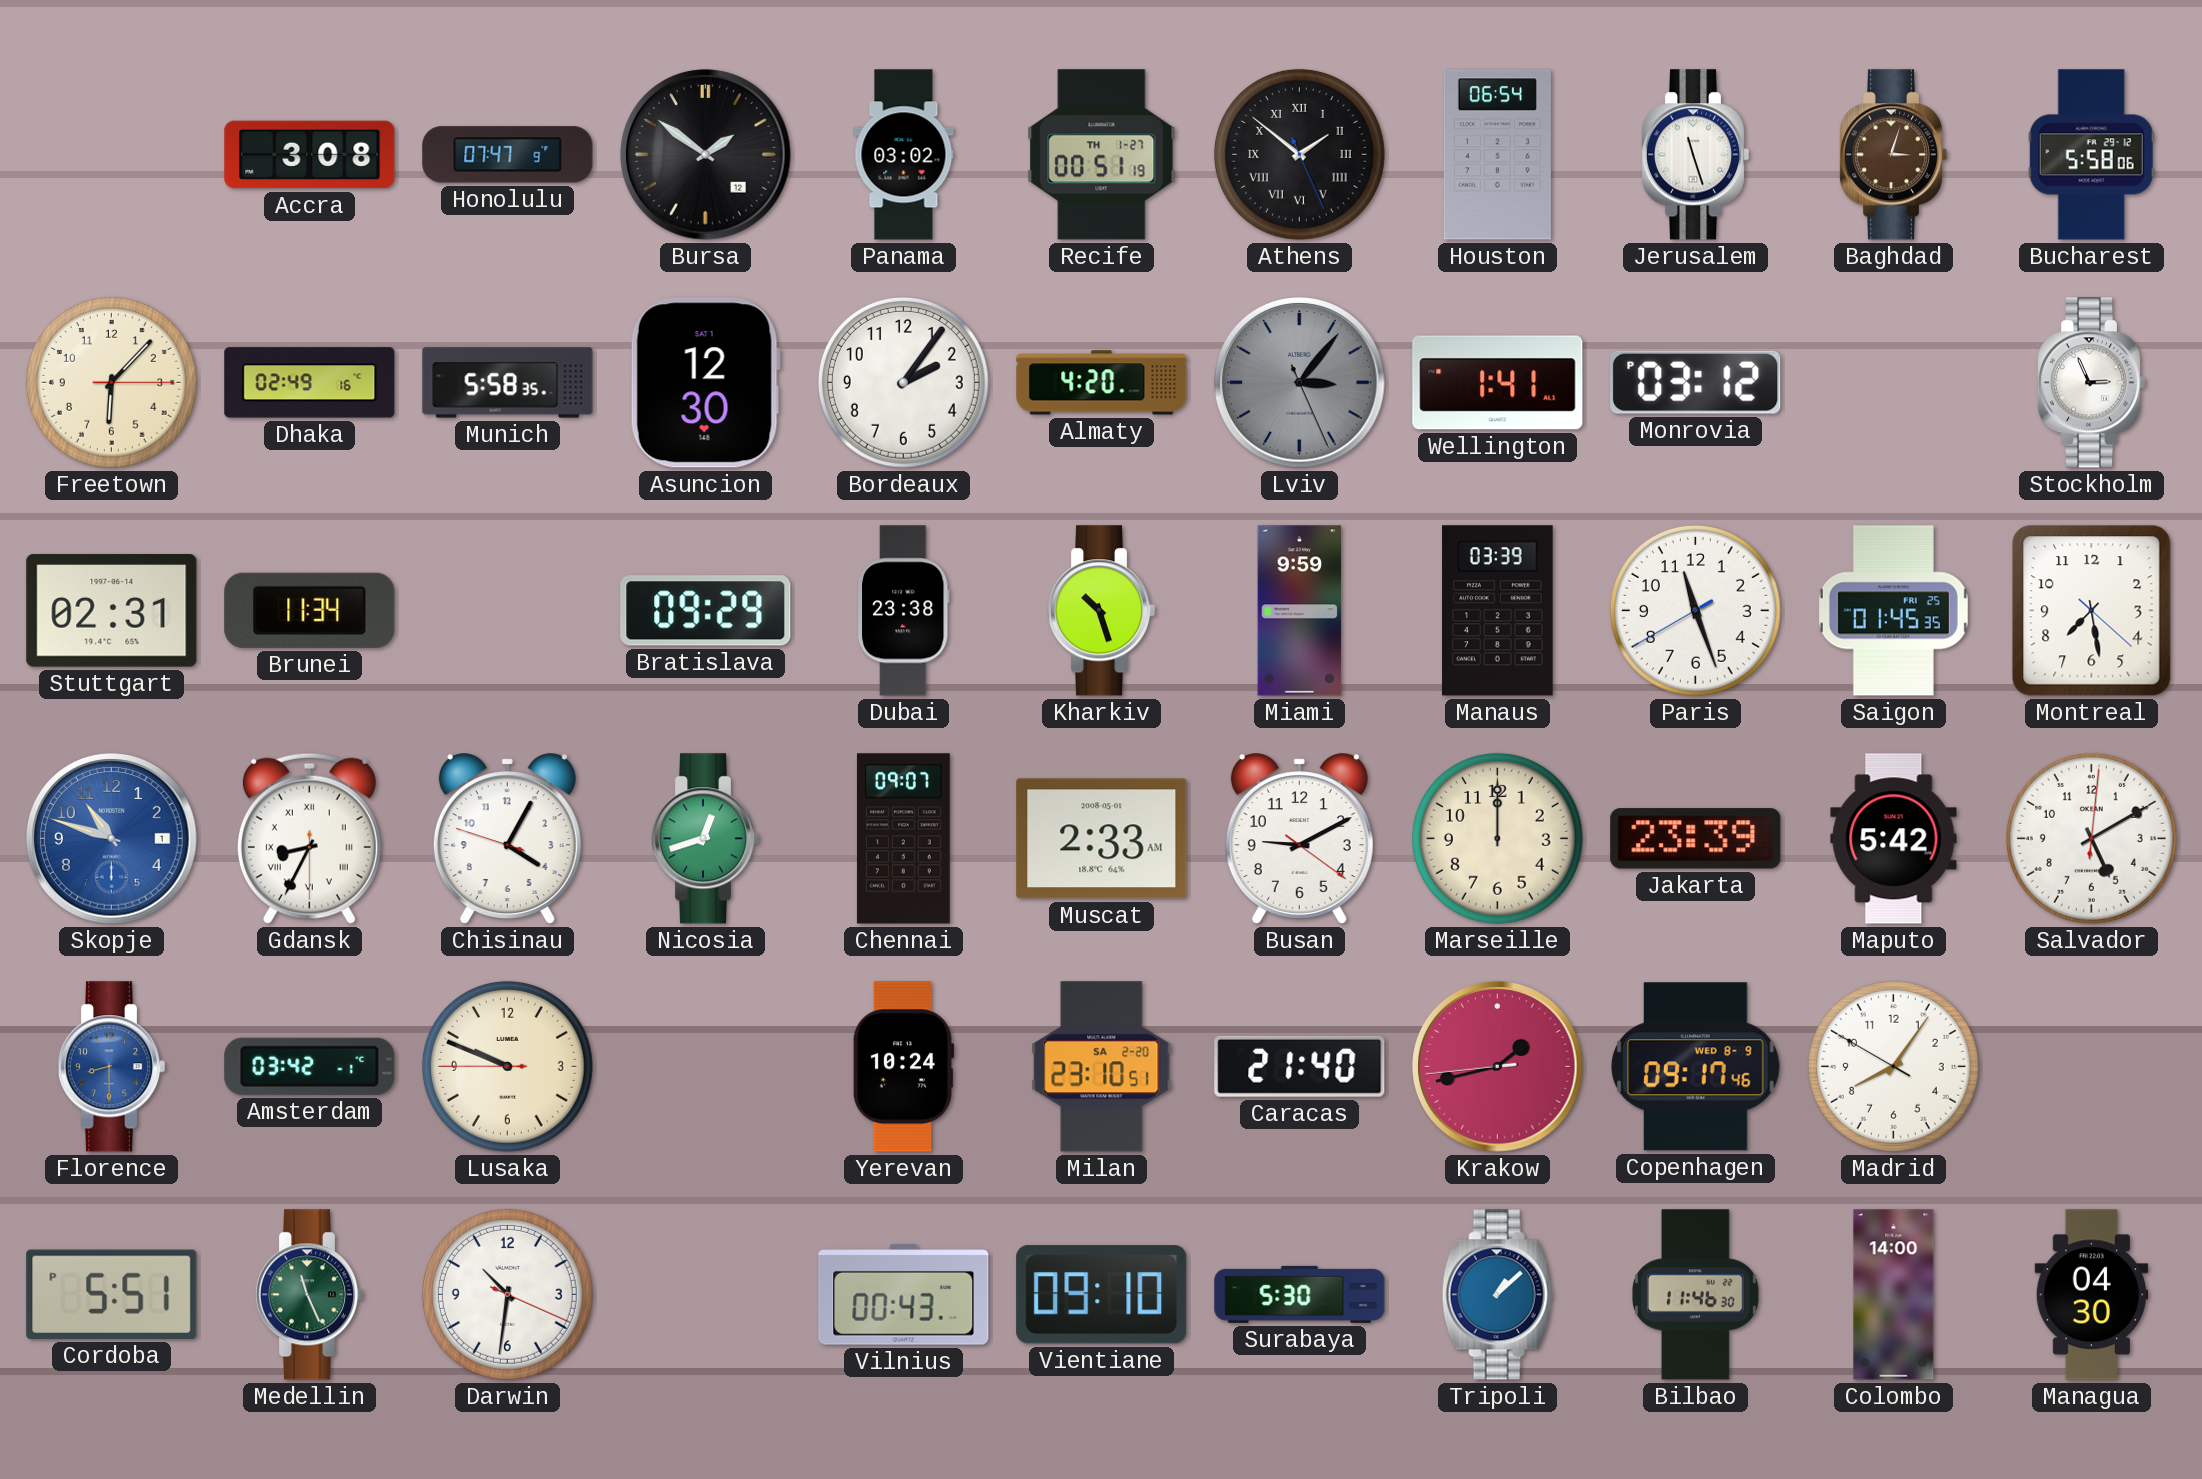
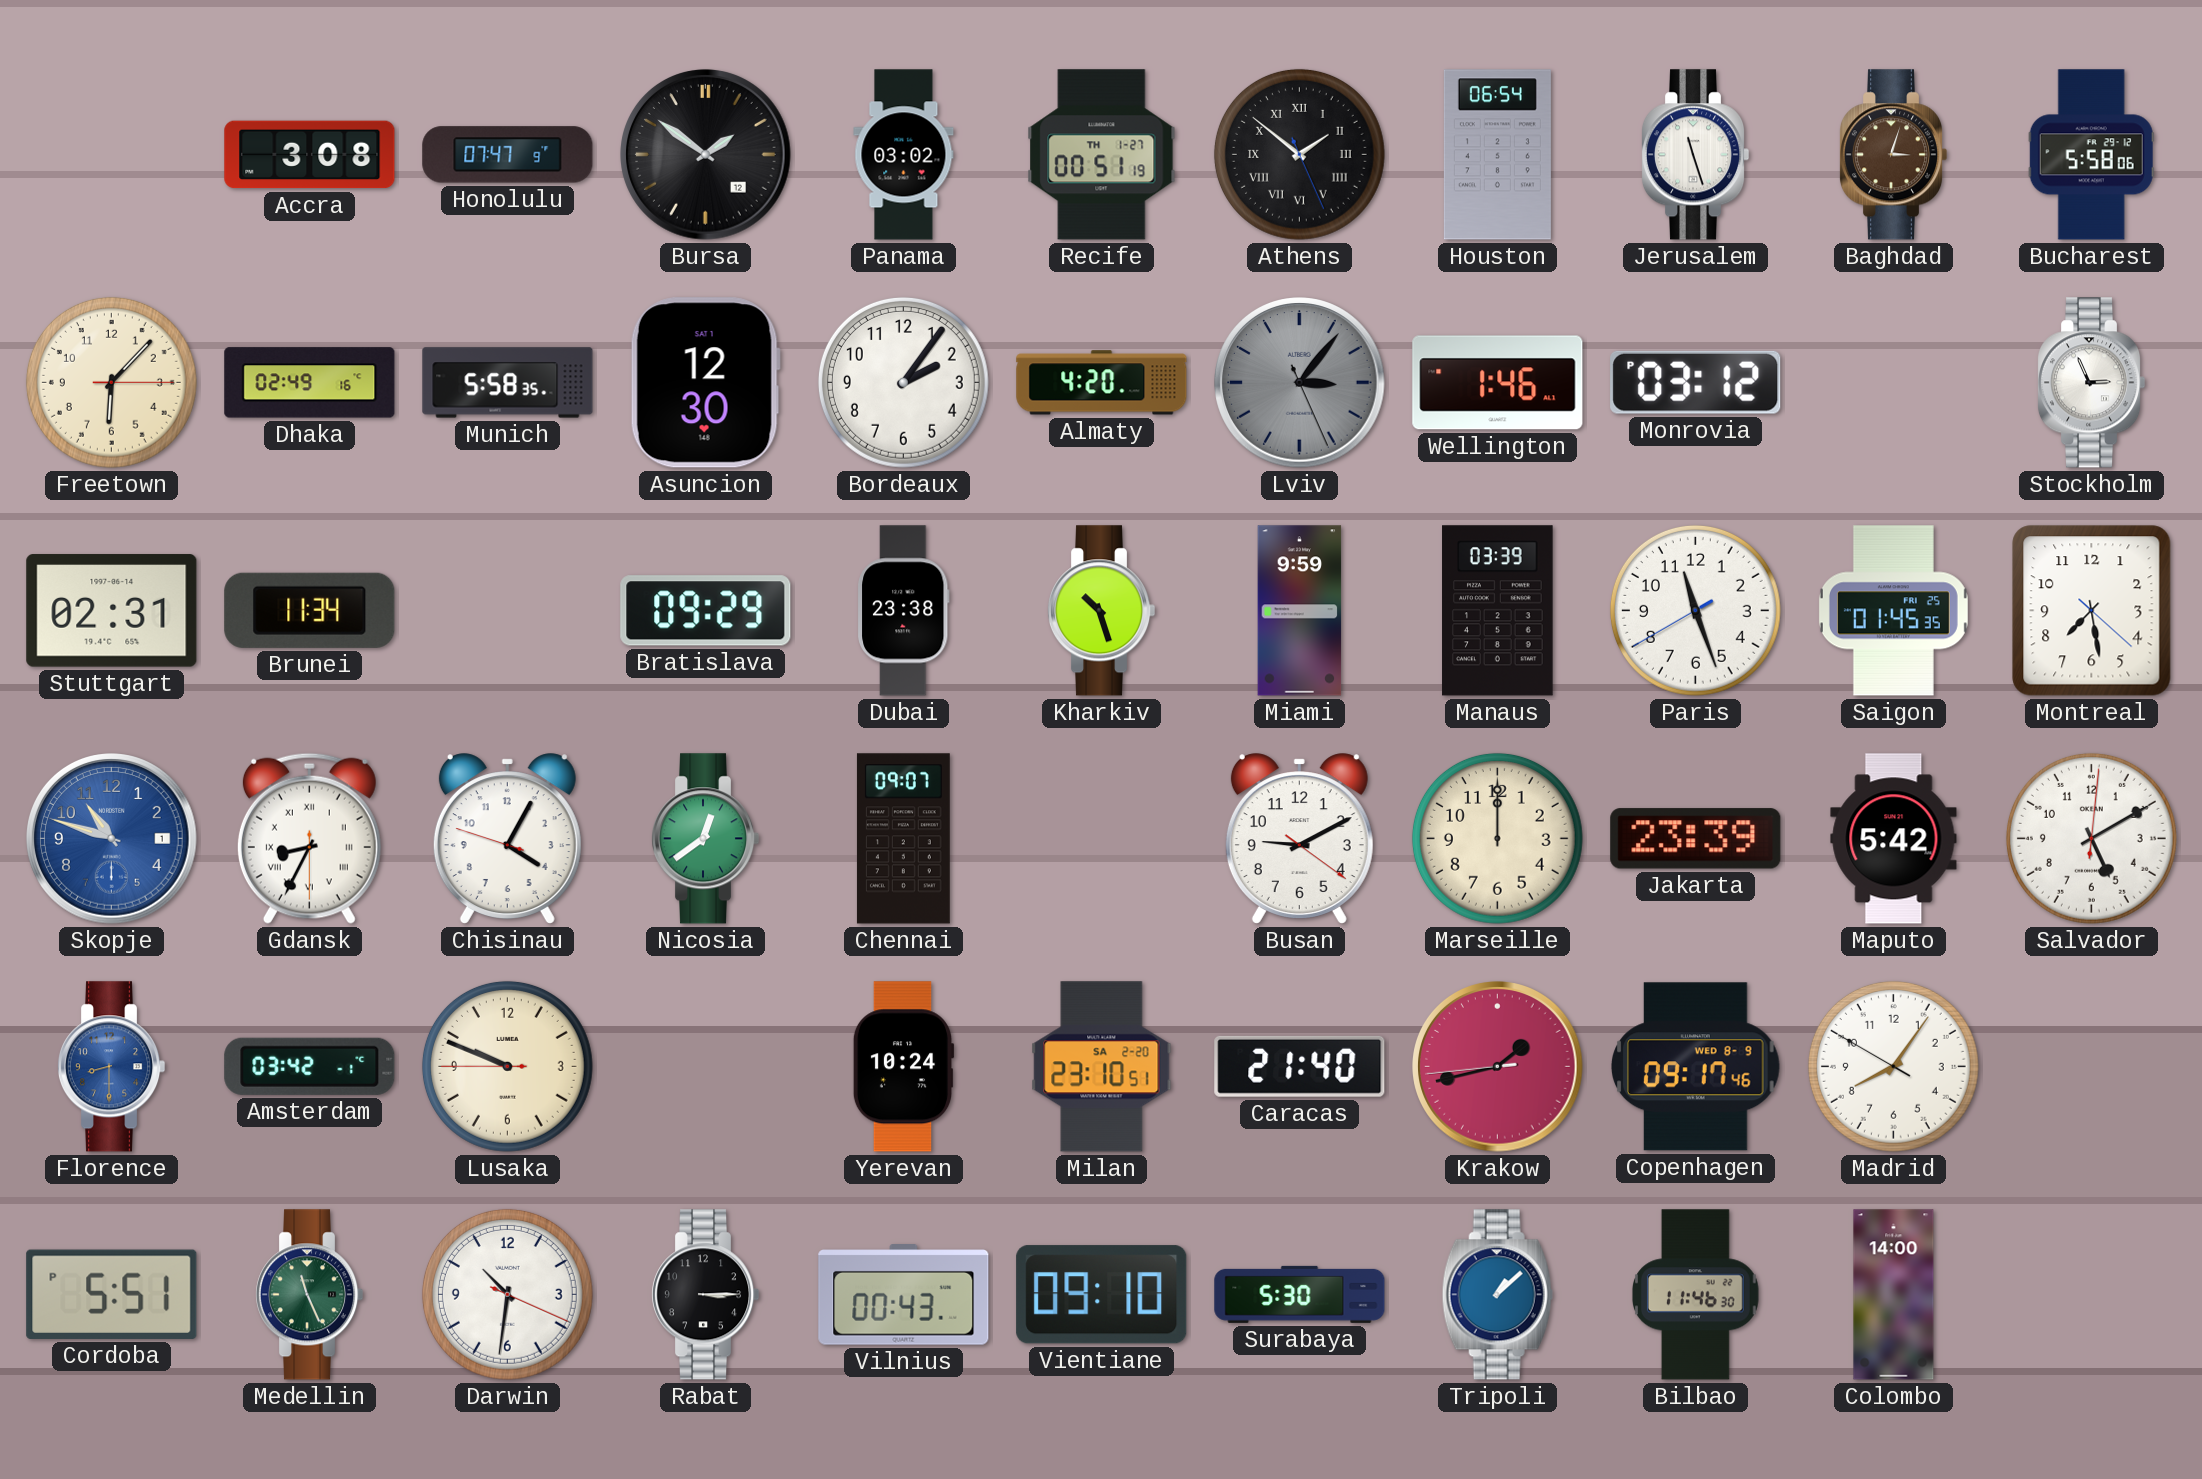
Wellington: 1:41 -> 1:46 (1498, 383)
Nicosia: 12:42 -> 12:39 (705, 839)
Muscat: 2:33 -> none (1102, 839)
Rabat: none -> 3:15 (705, 1295)
Managua: 04:30 -> none (2092, 1295)
